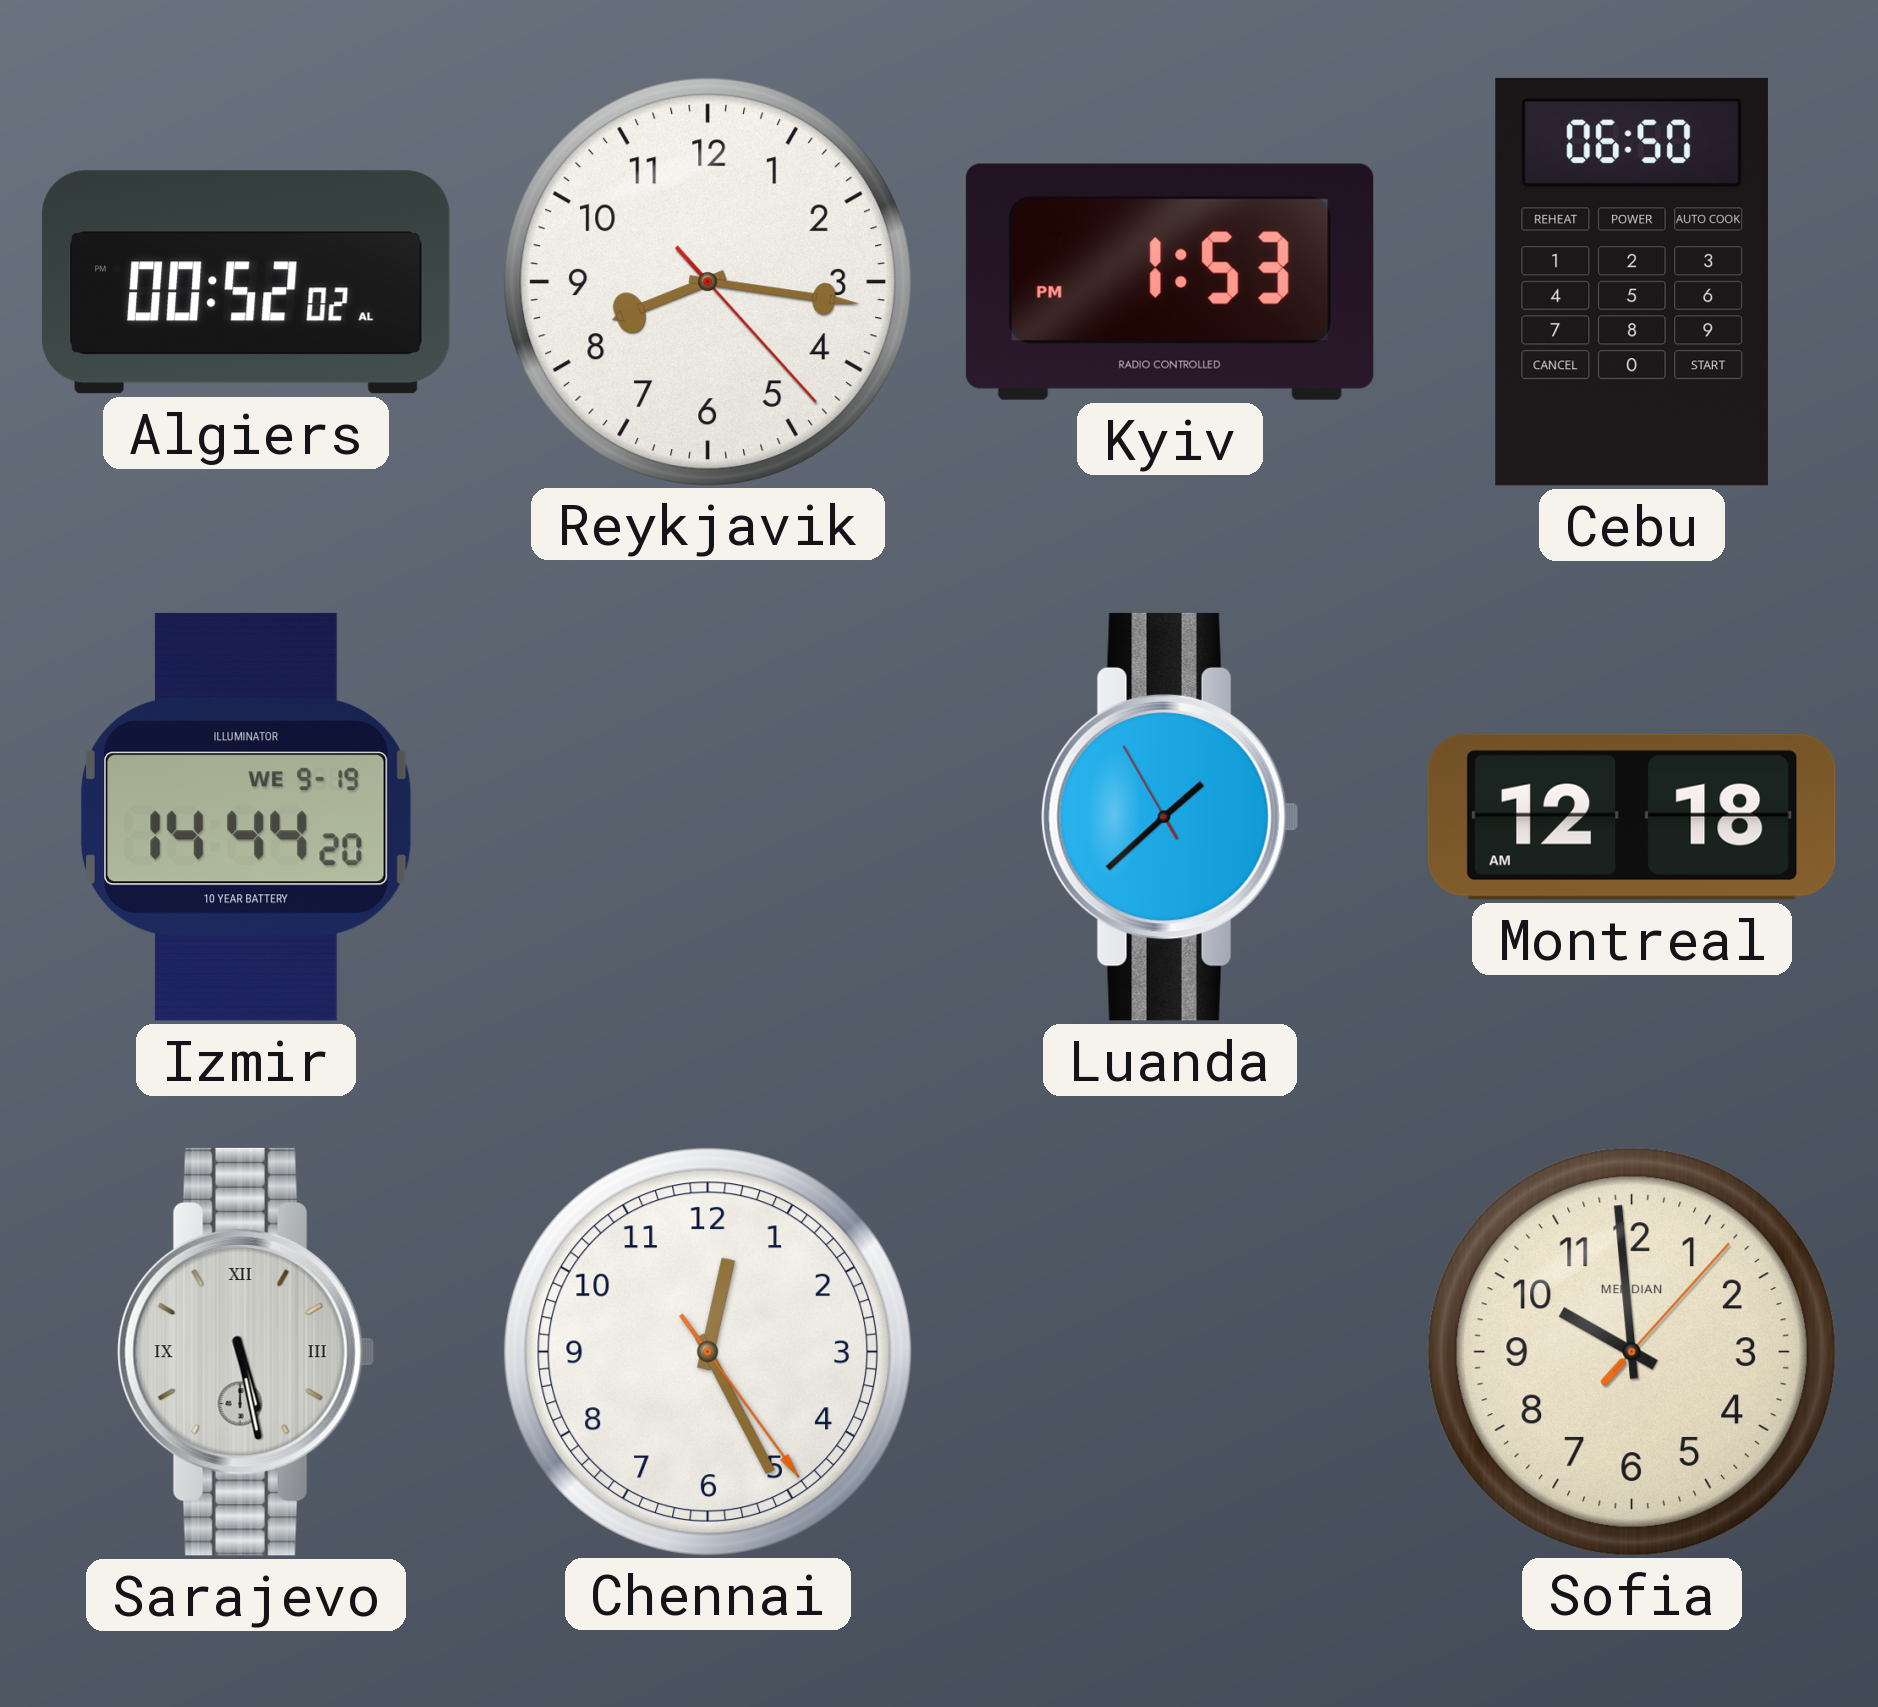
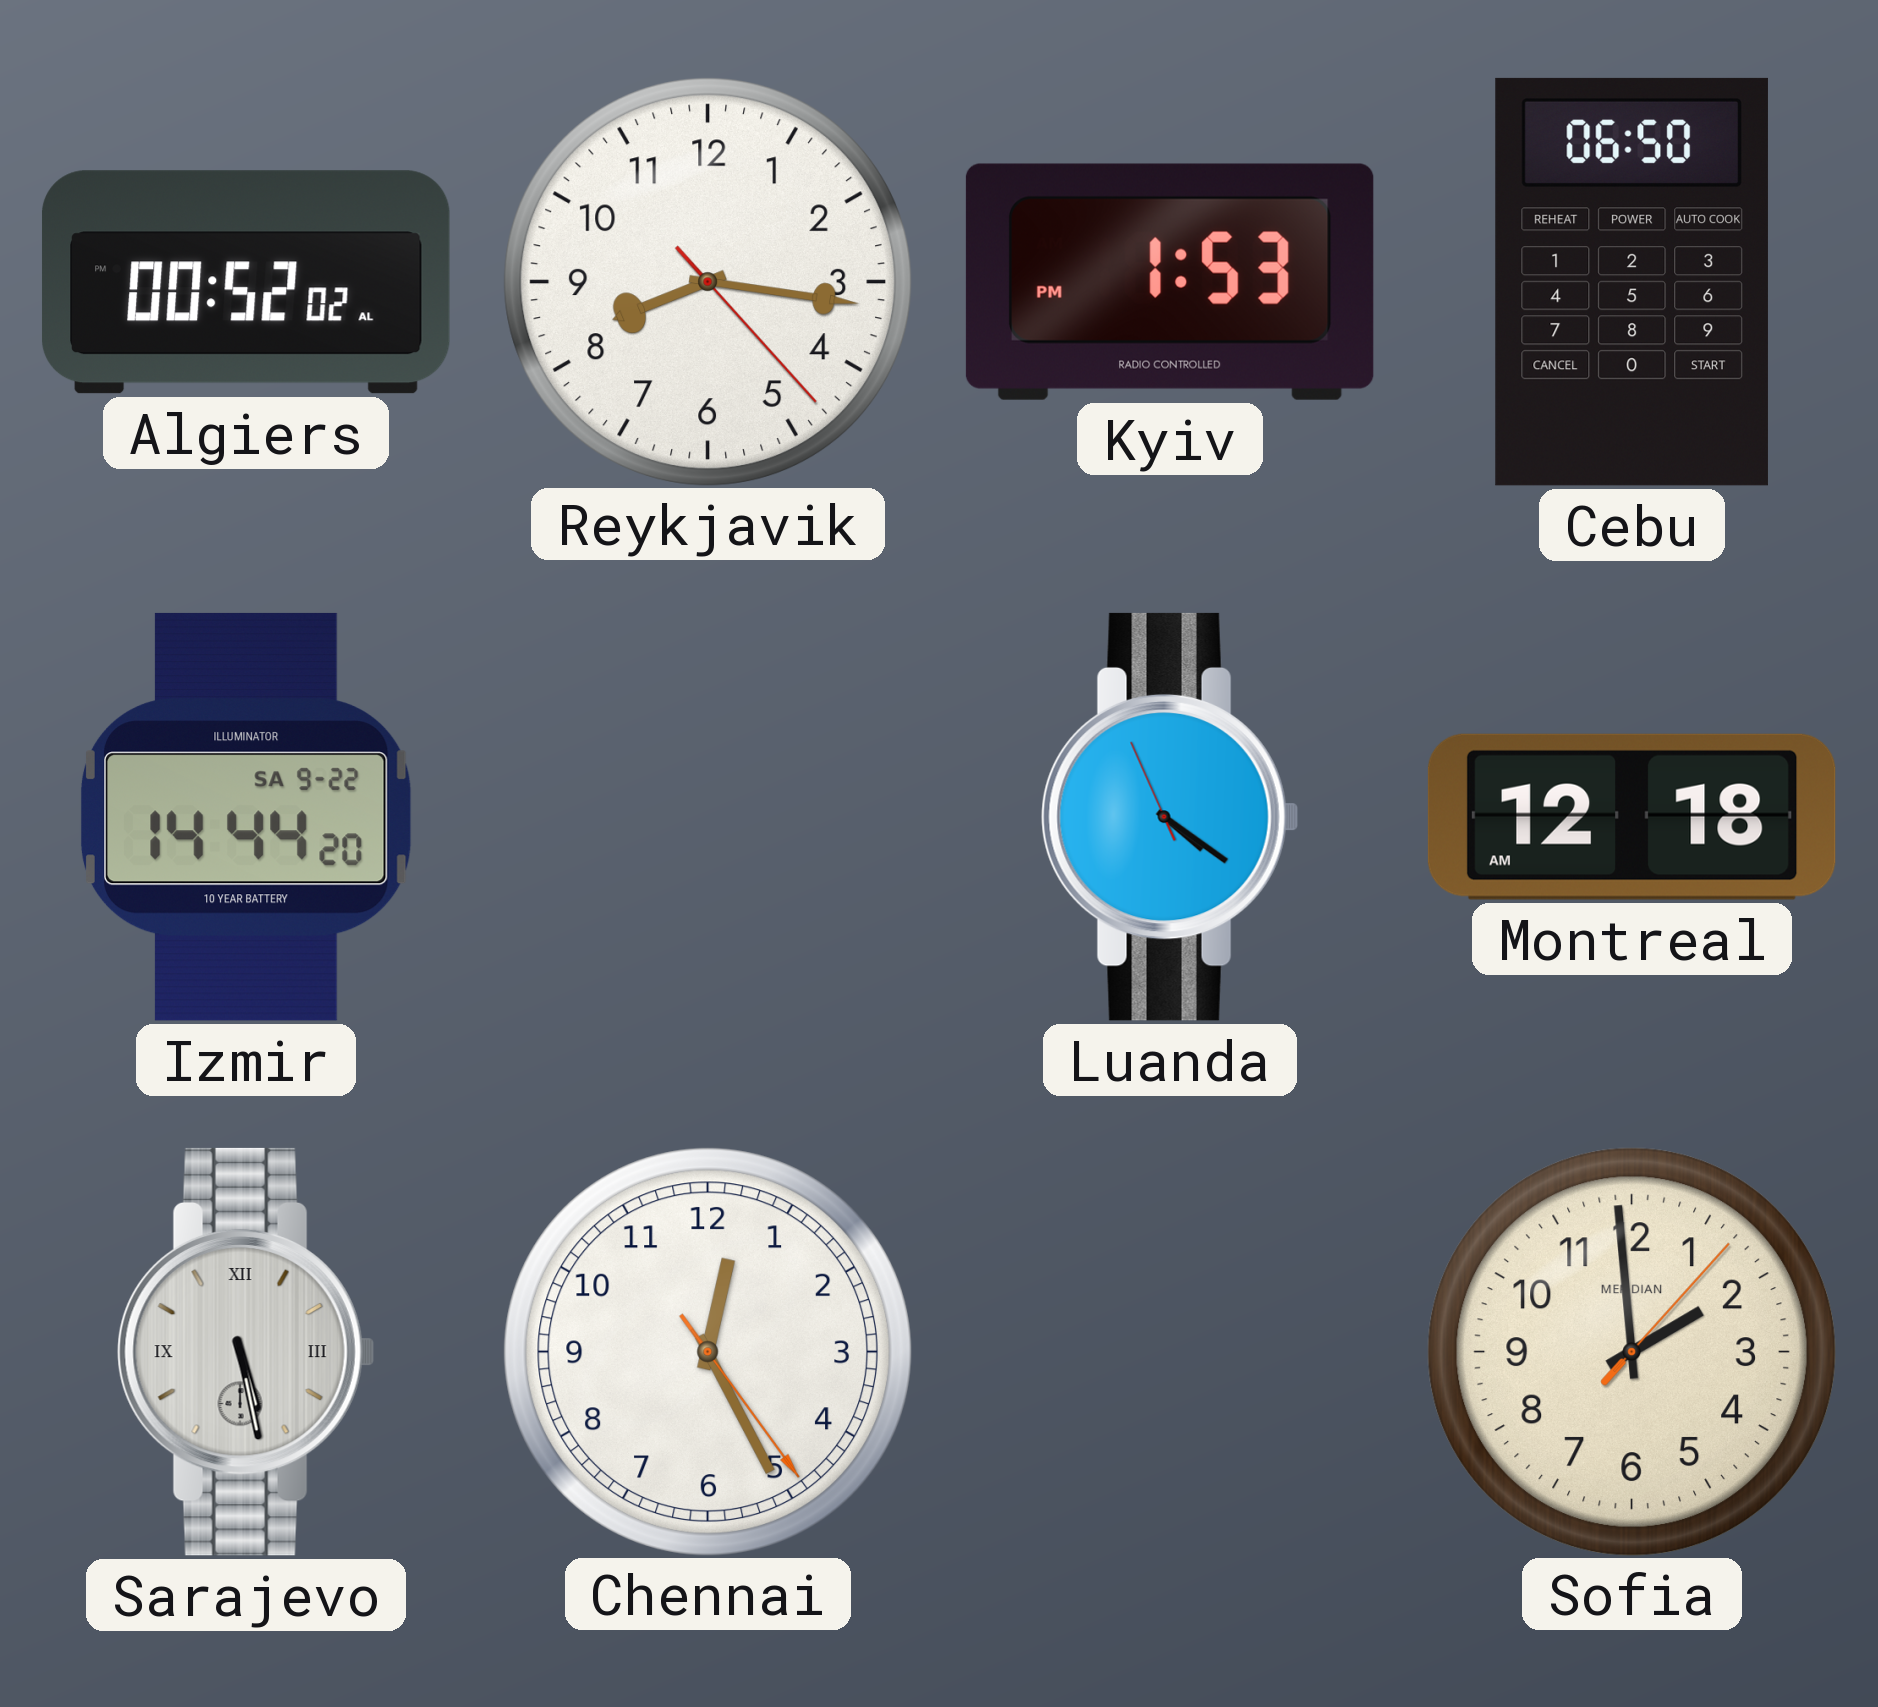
Izmir date: WE 9-19 -> SA 9-22 (246, 817)
Luanda: 1:37 -> 4:20 (1170, 817)
Sofia: 9:59 -> 1:59 (1631, 1351)
